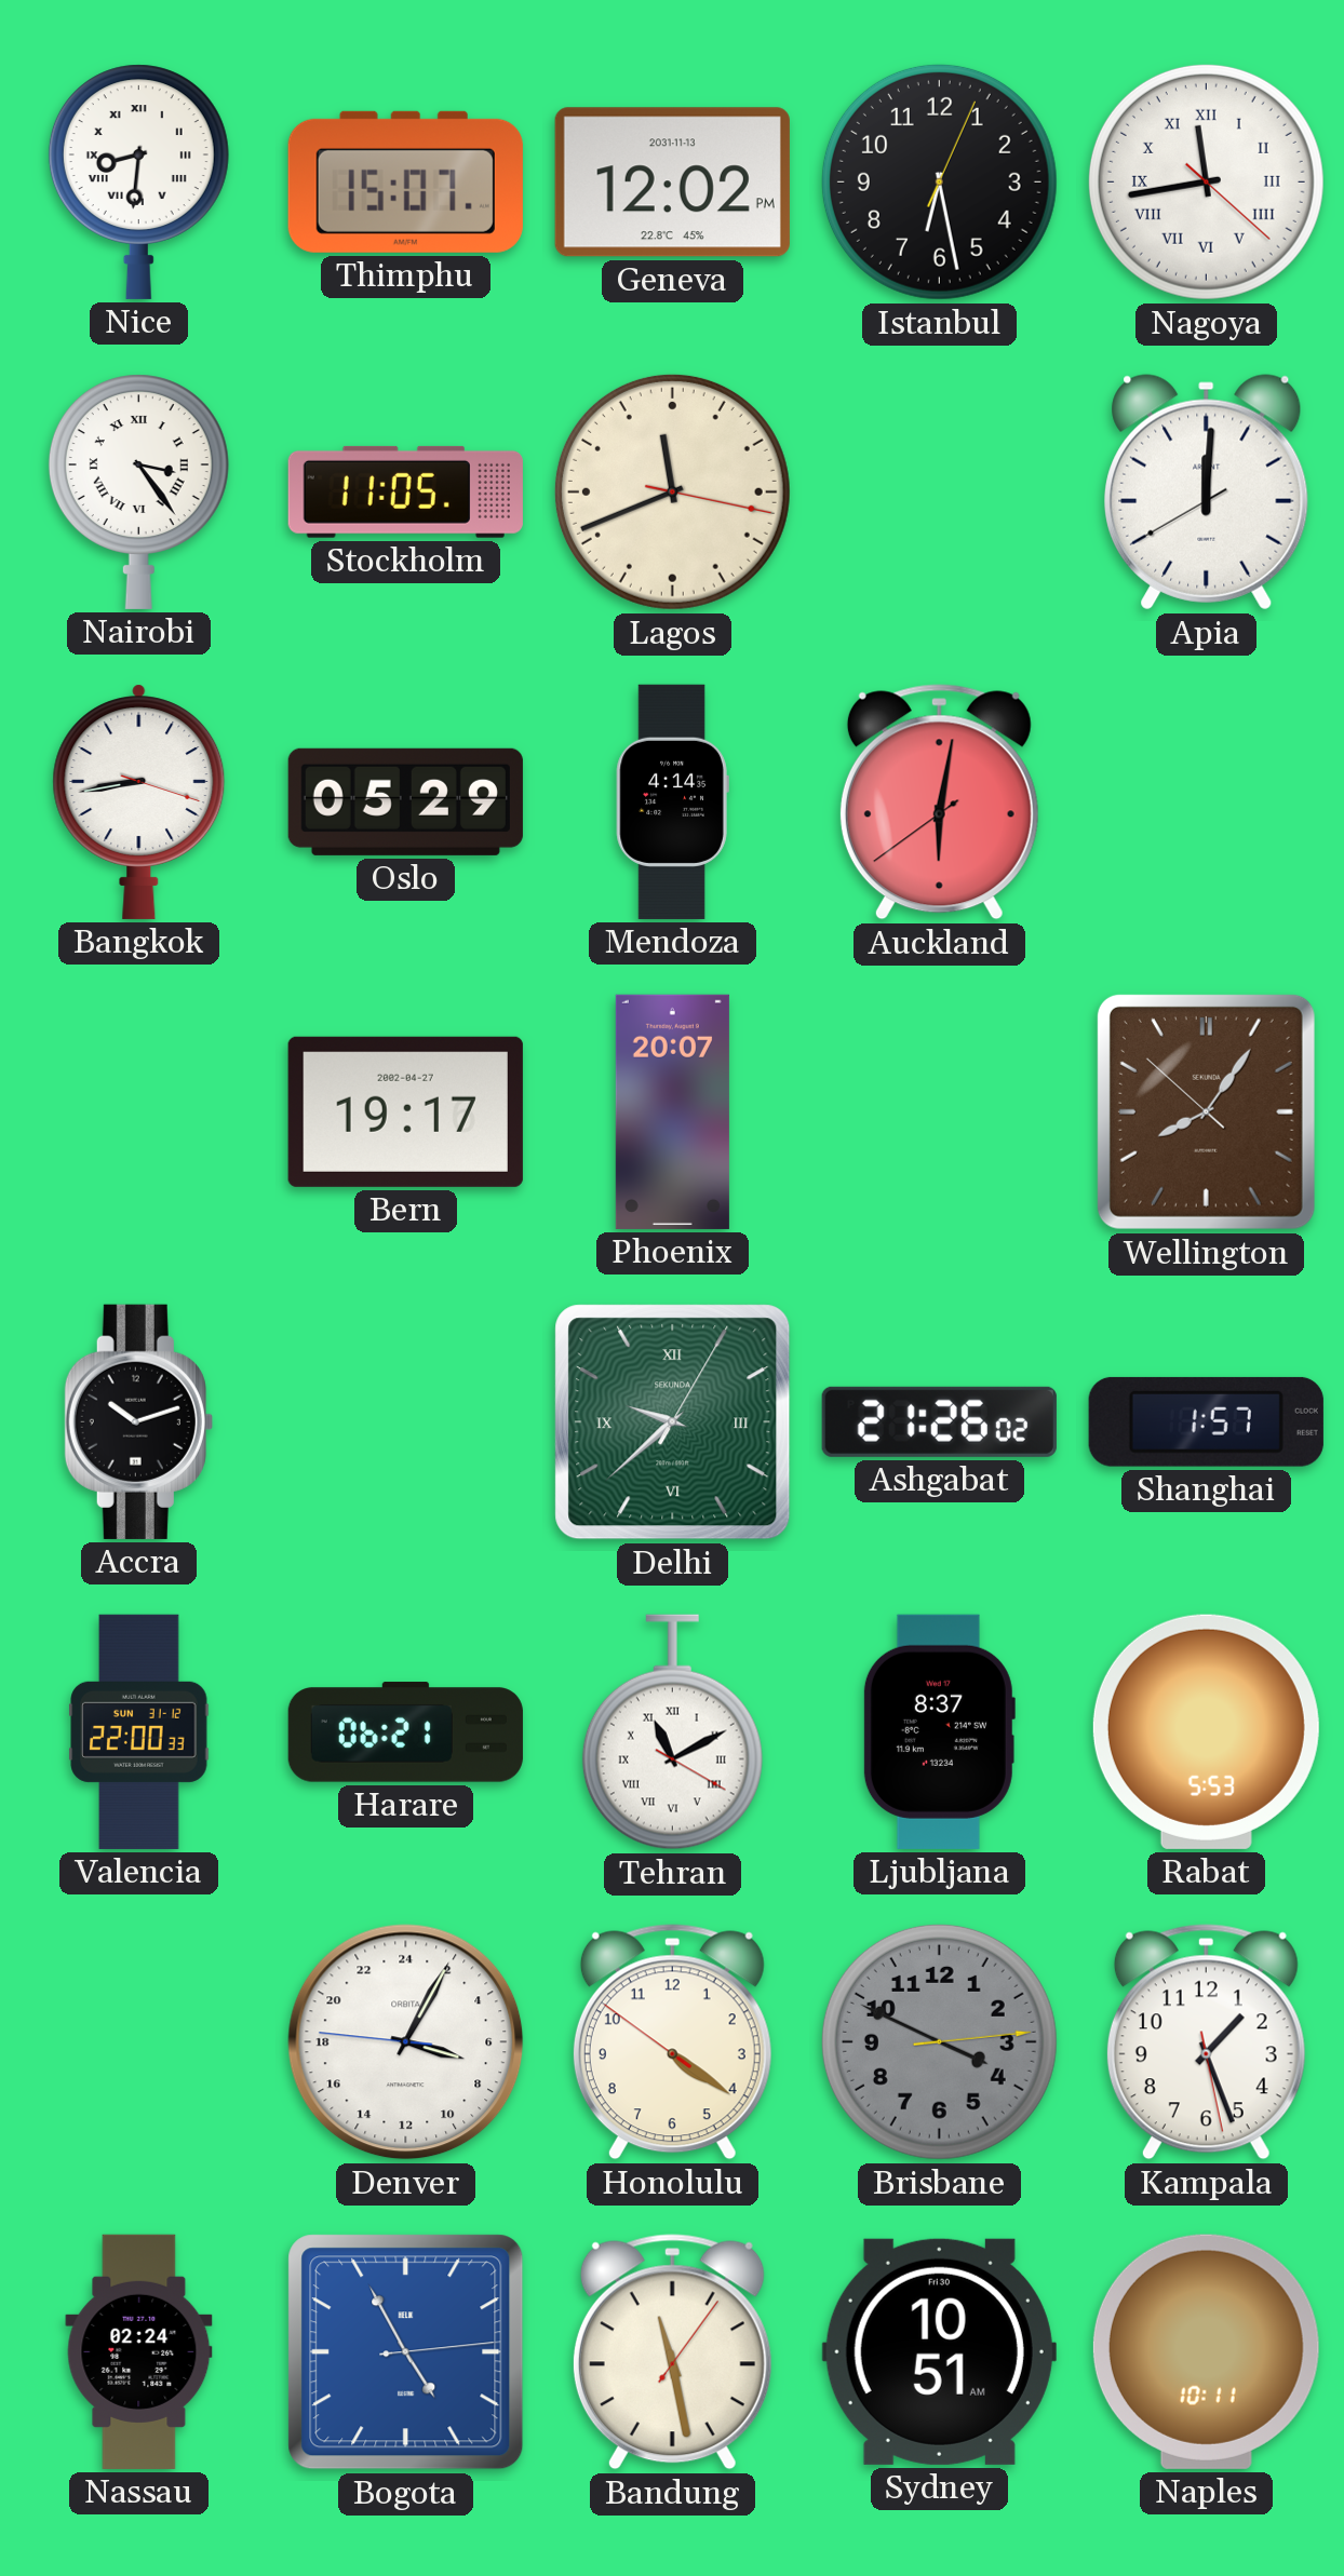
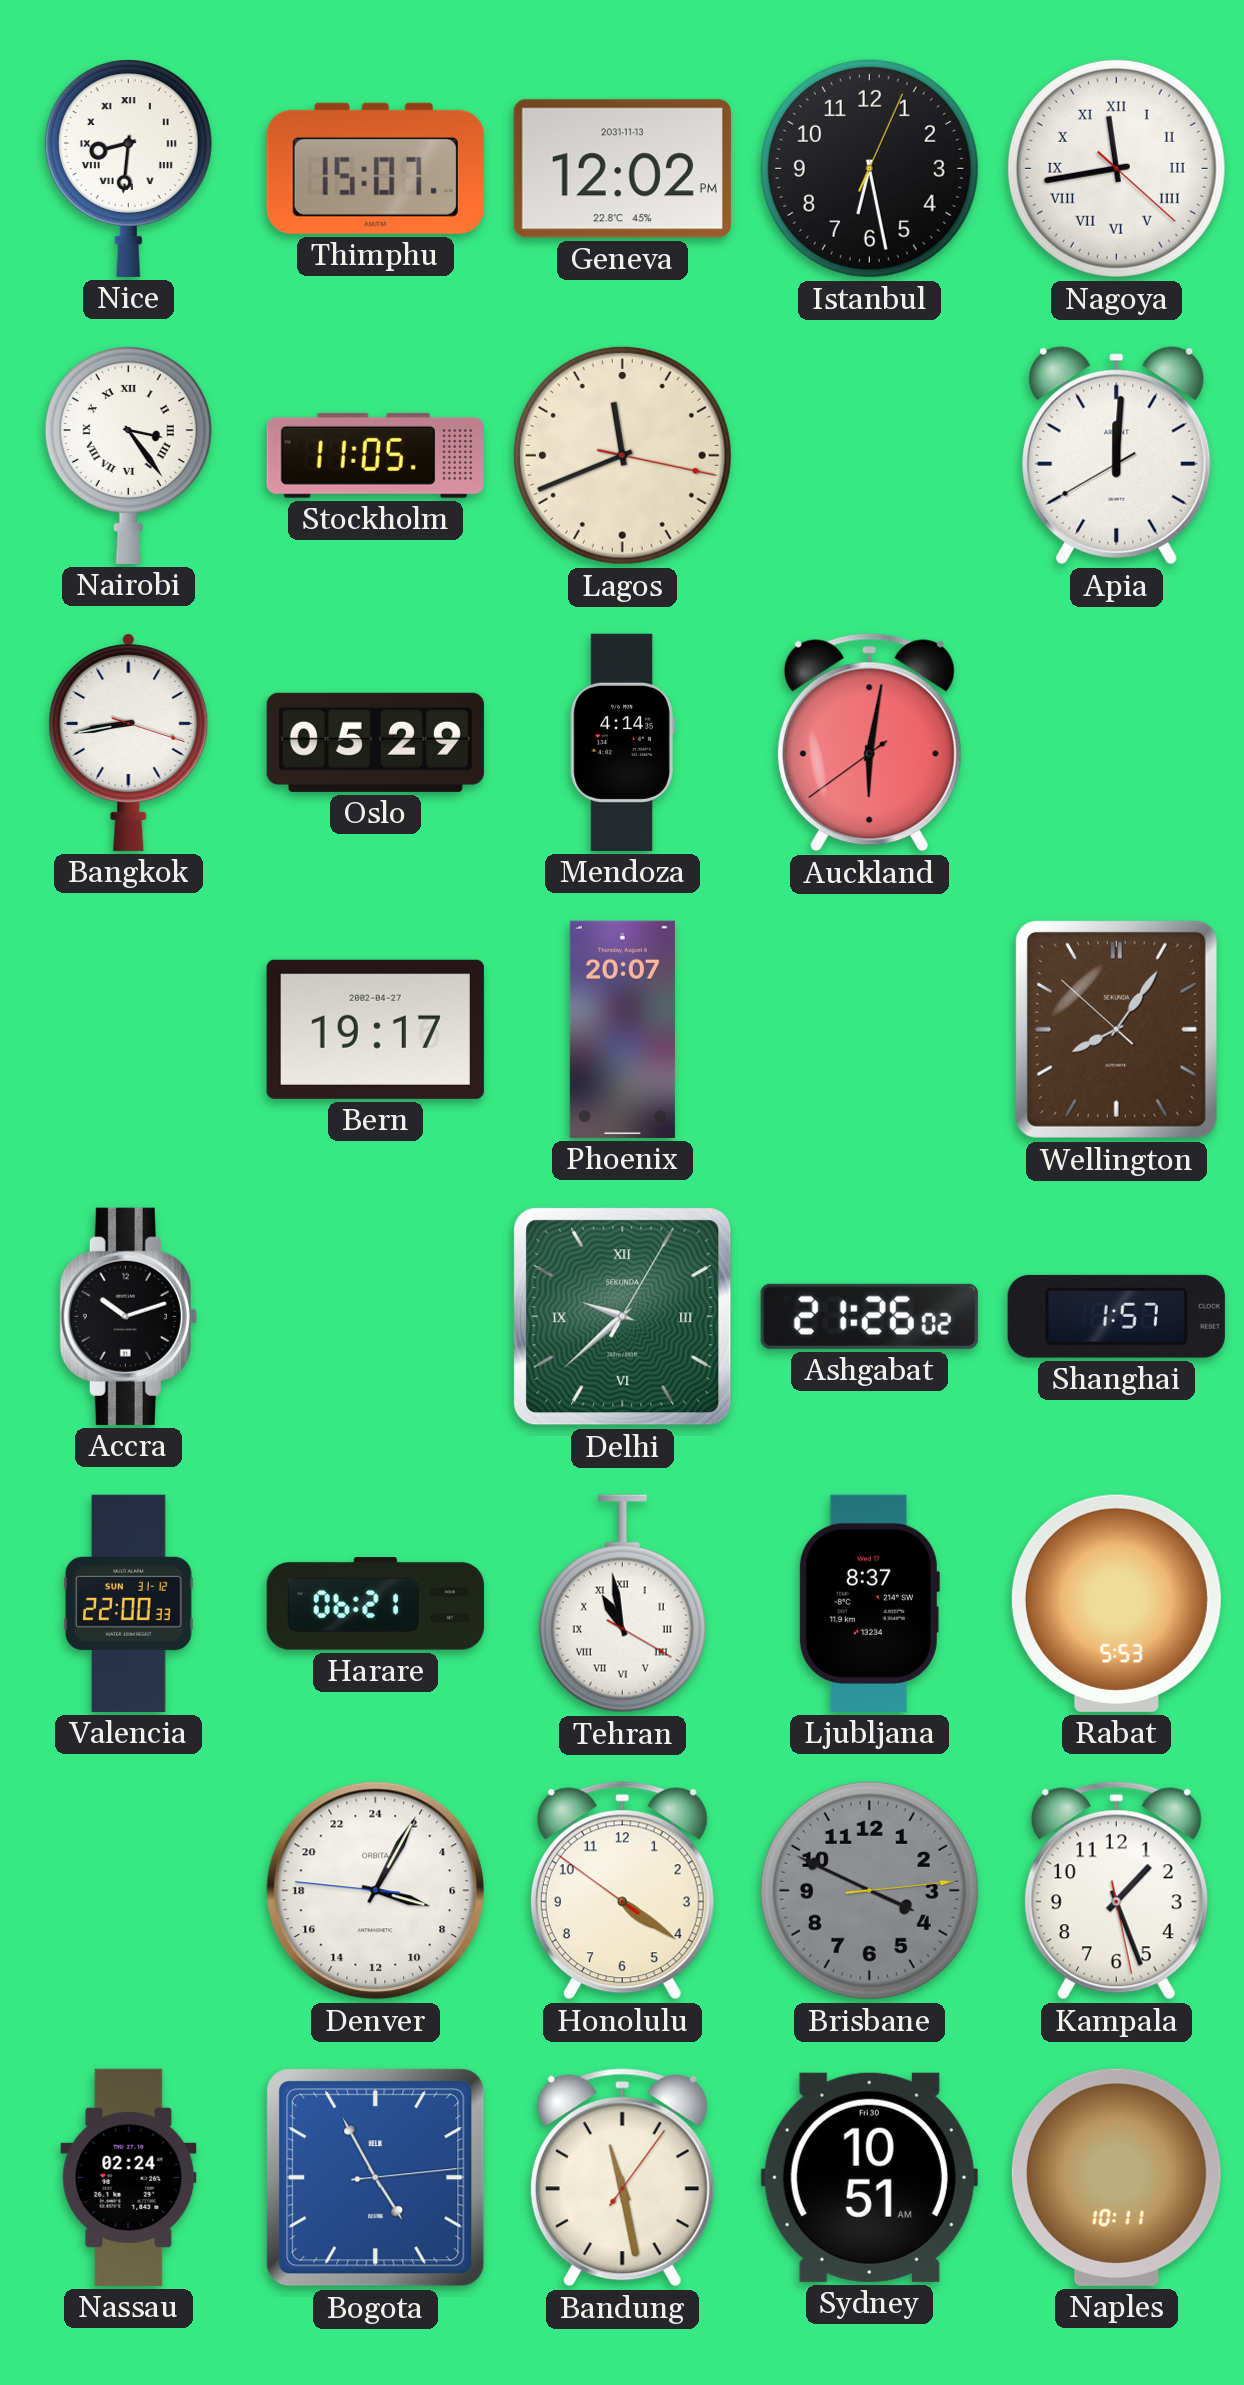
Tehran: 11:10 -> 10:58 (622, 1604)
